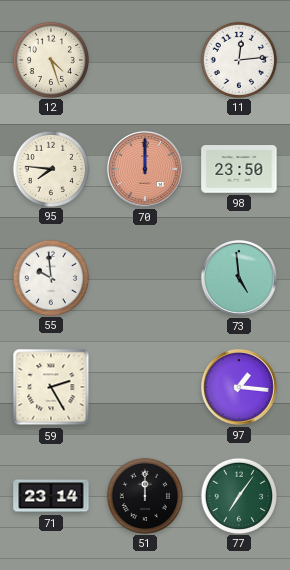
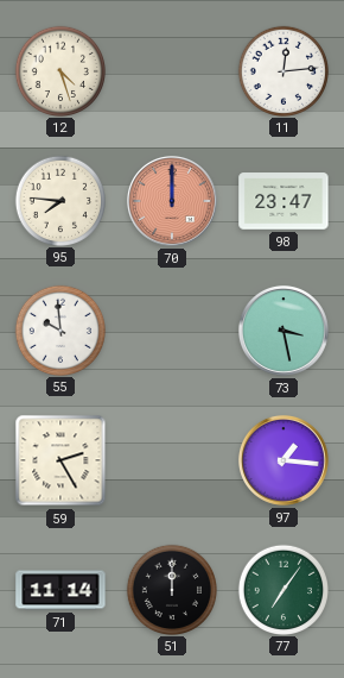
98: 23:50 -> 23:47 (284, 201)
73: 4:59 -> 3:28 (284, 331)
71: 23:14 -> 11:14 (60, 590)
